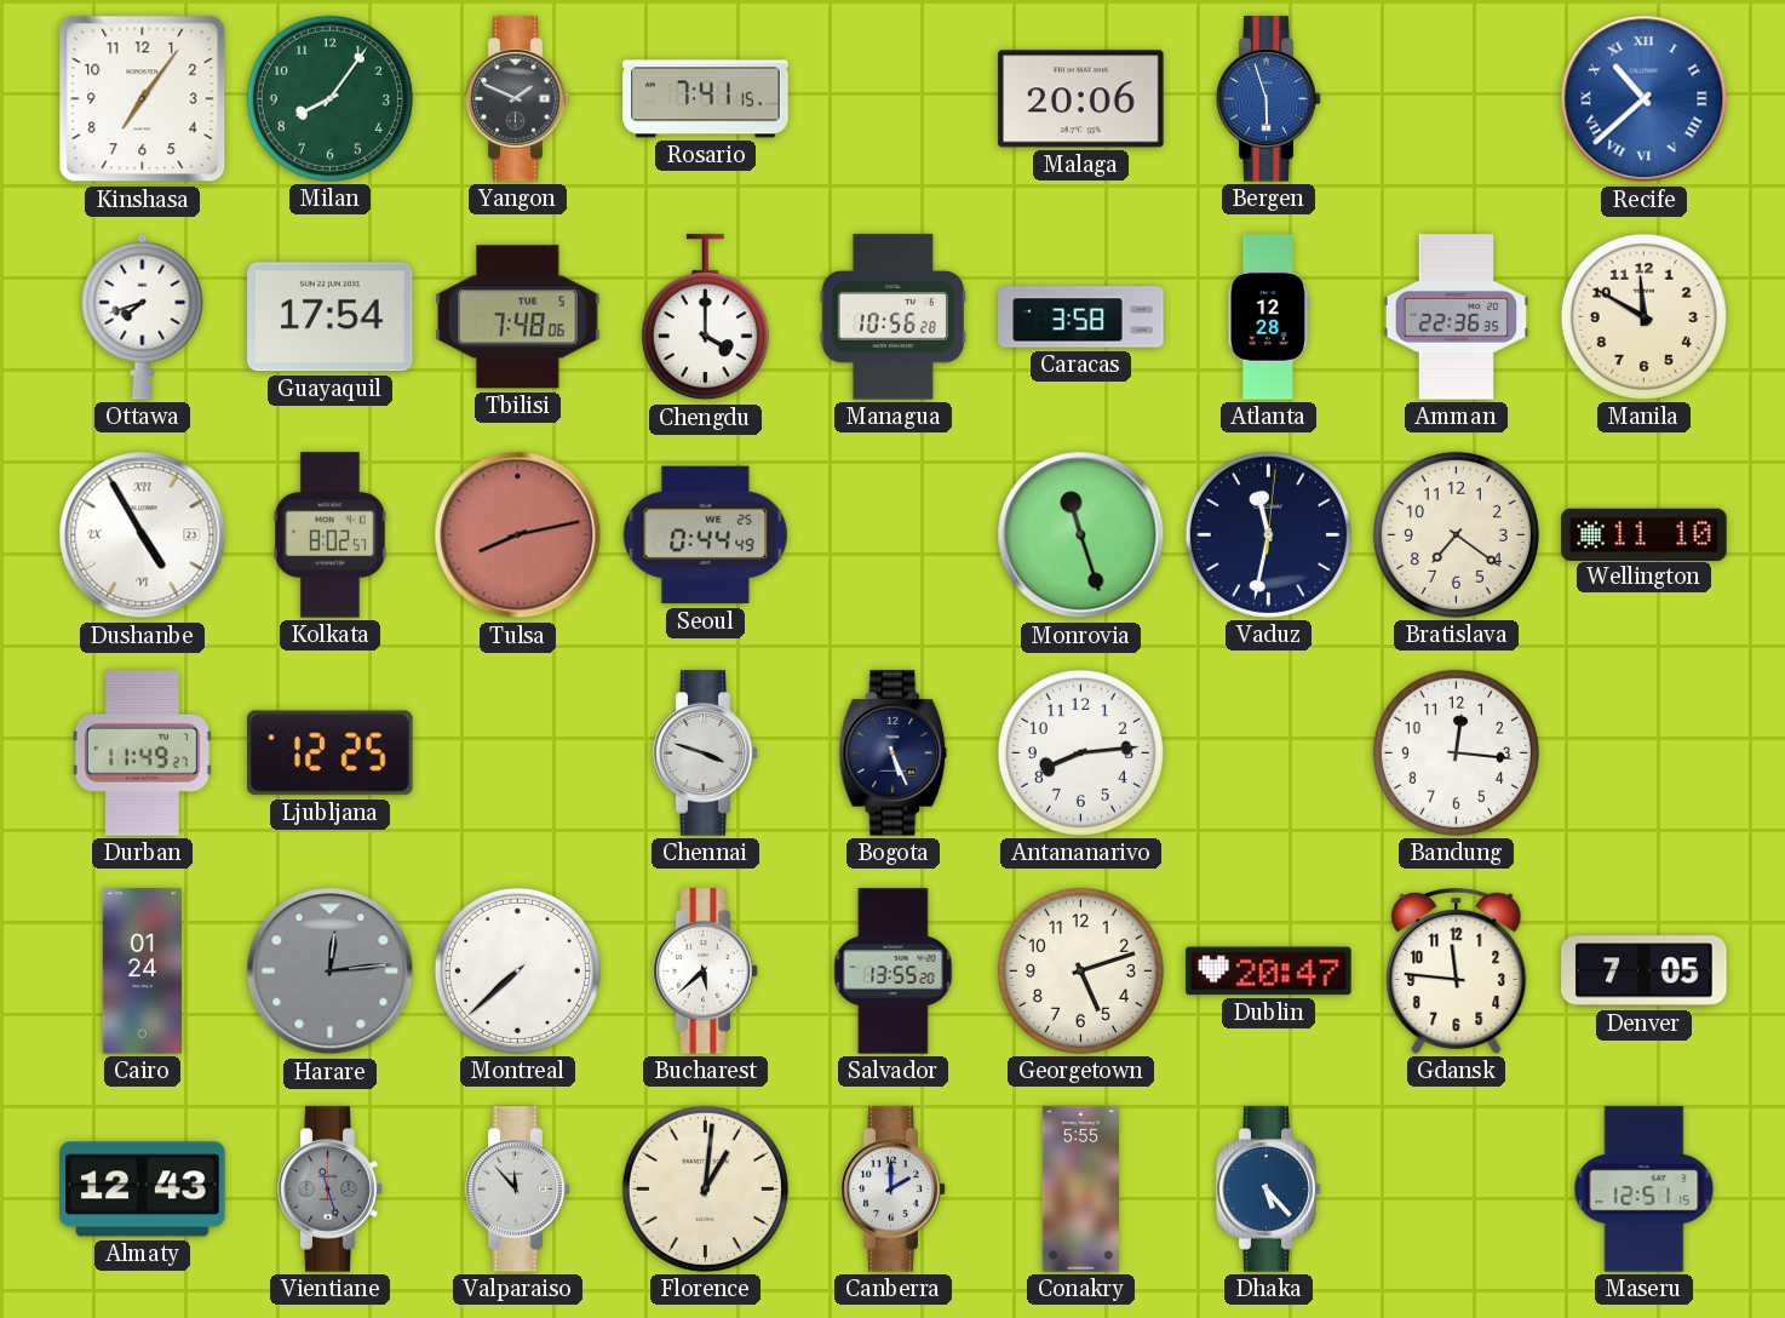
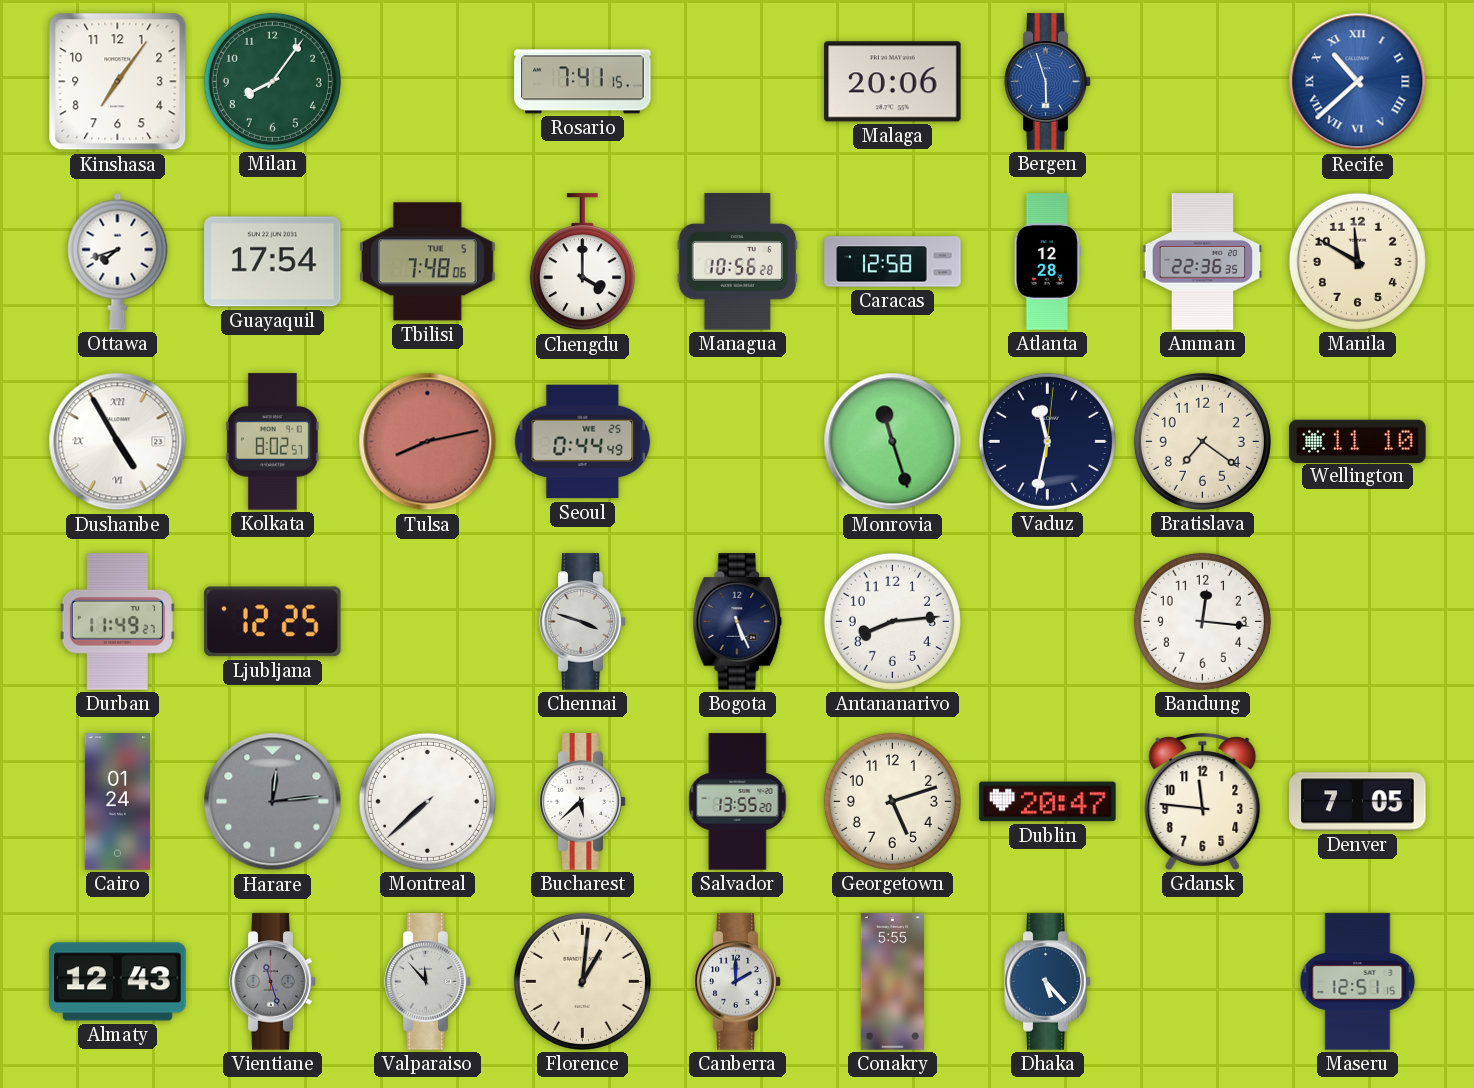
Yangon: 1:49 -> none (518, 99)
Caracas: 3:58 -> 12:58 (893, 262)
